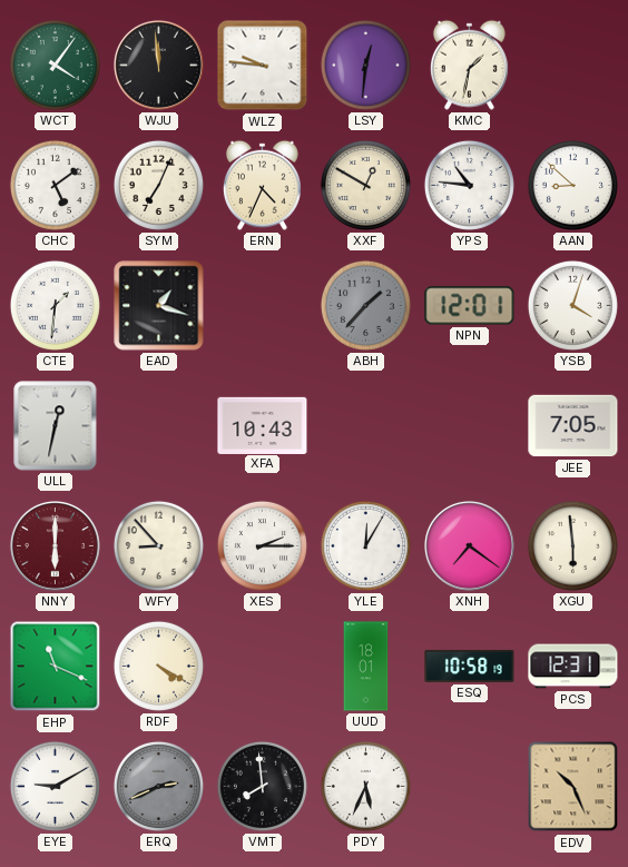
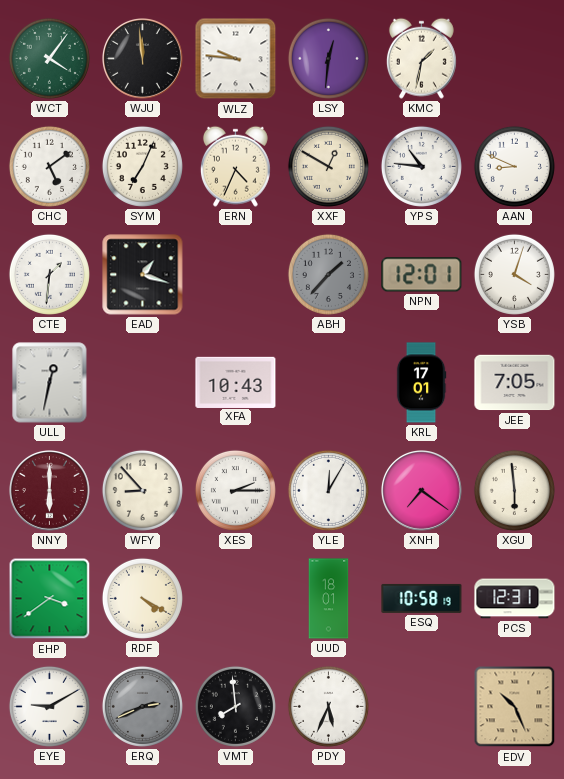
AAN: 8:52 -> 8:49 (514, 166)
KRL: none -> 17:01 (421, 383)
EHP: 11:19 -> 3:39 (50, 599)
